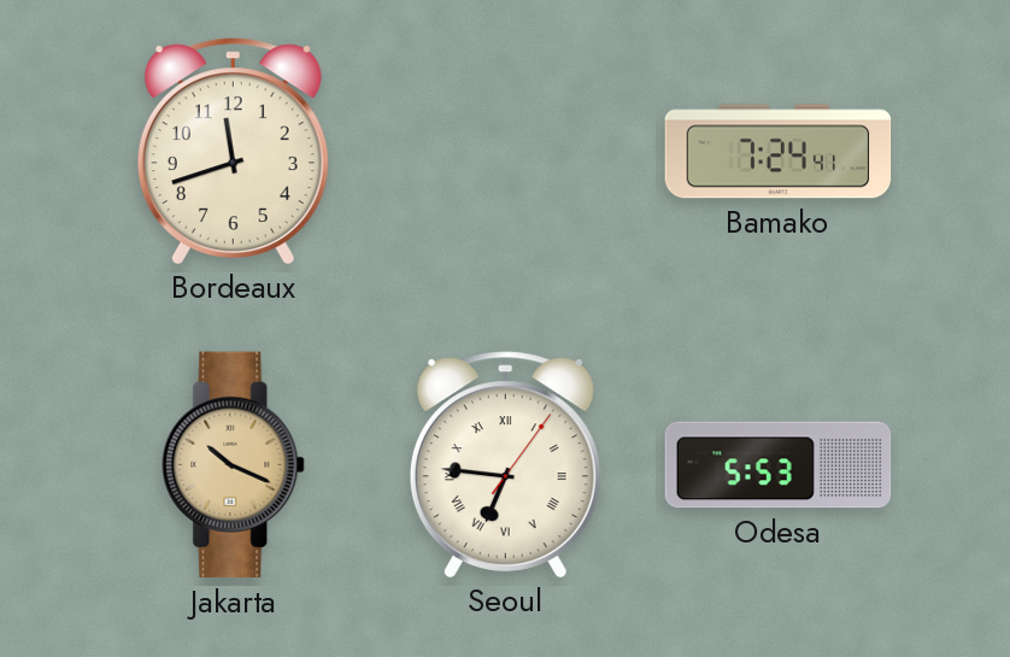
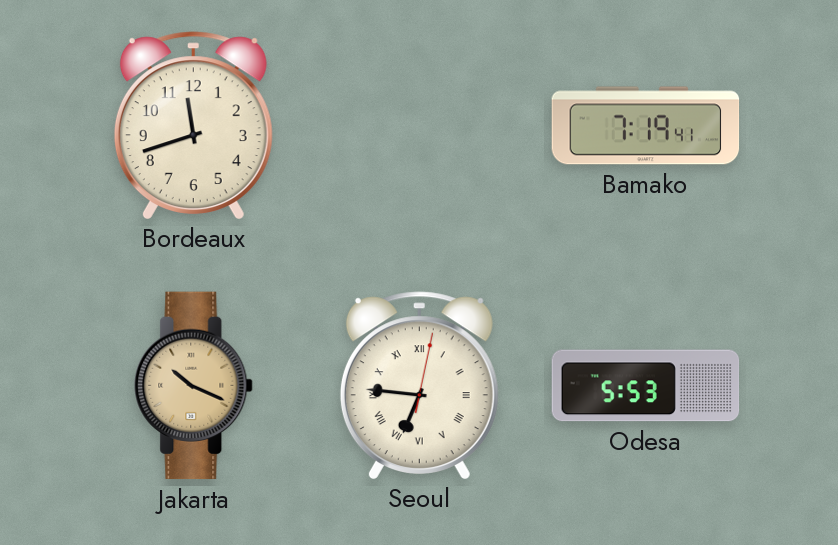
Bamako: 7:24 -> 7:19 (646, 126)
Seoul: 6:46:06 -> 6:46:02 (419, 385)
